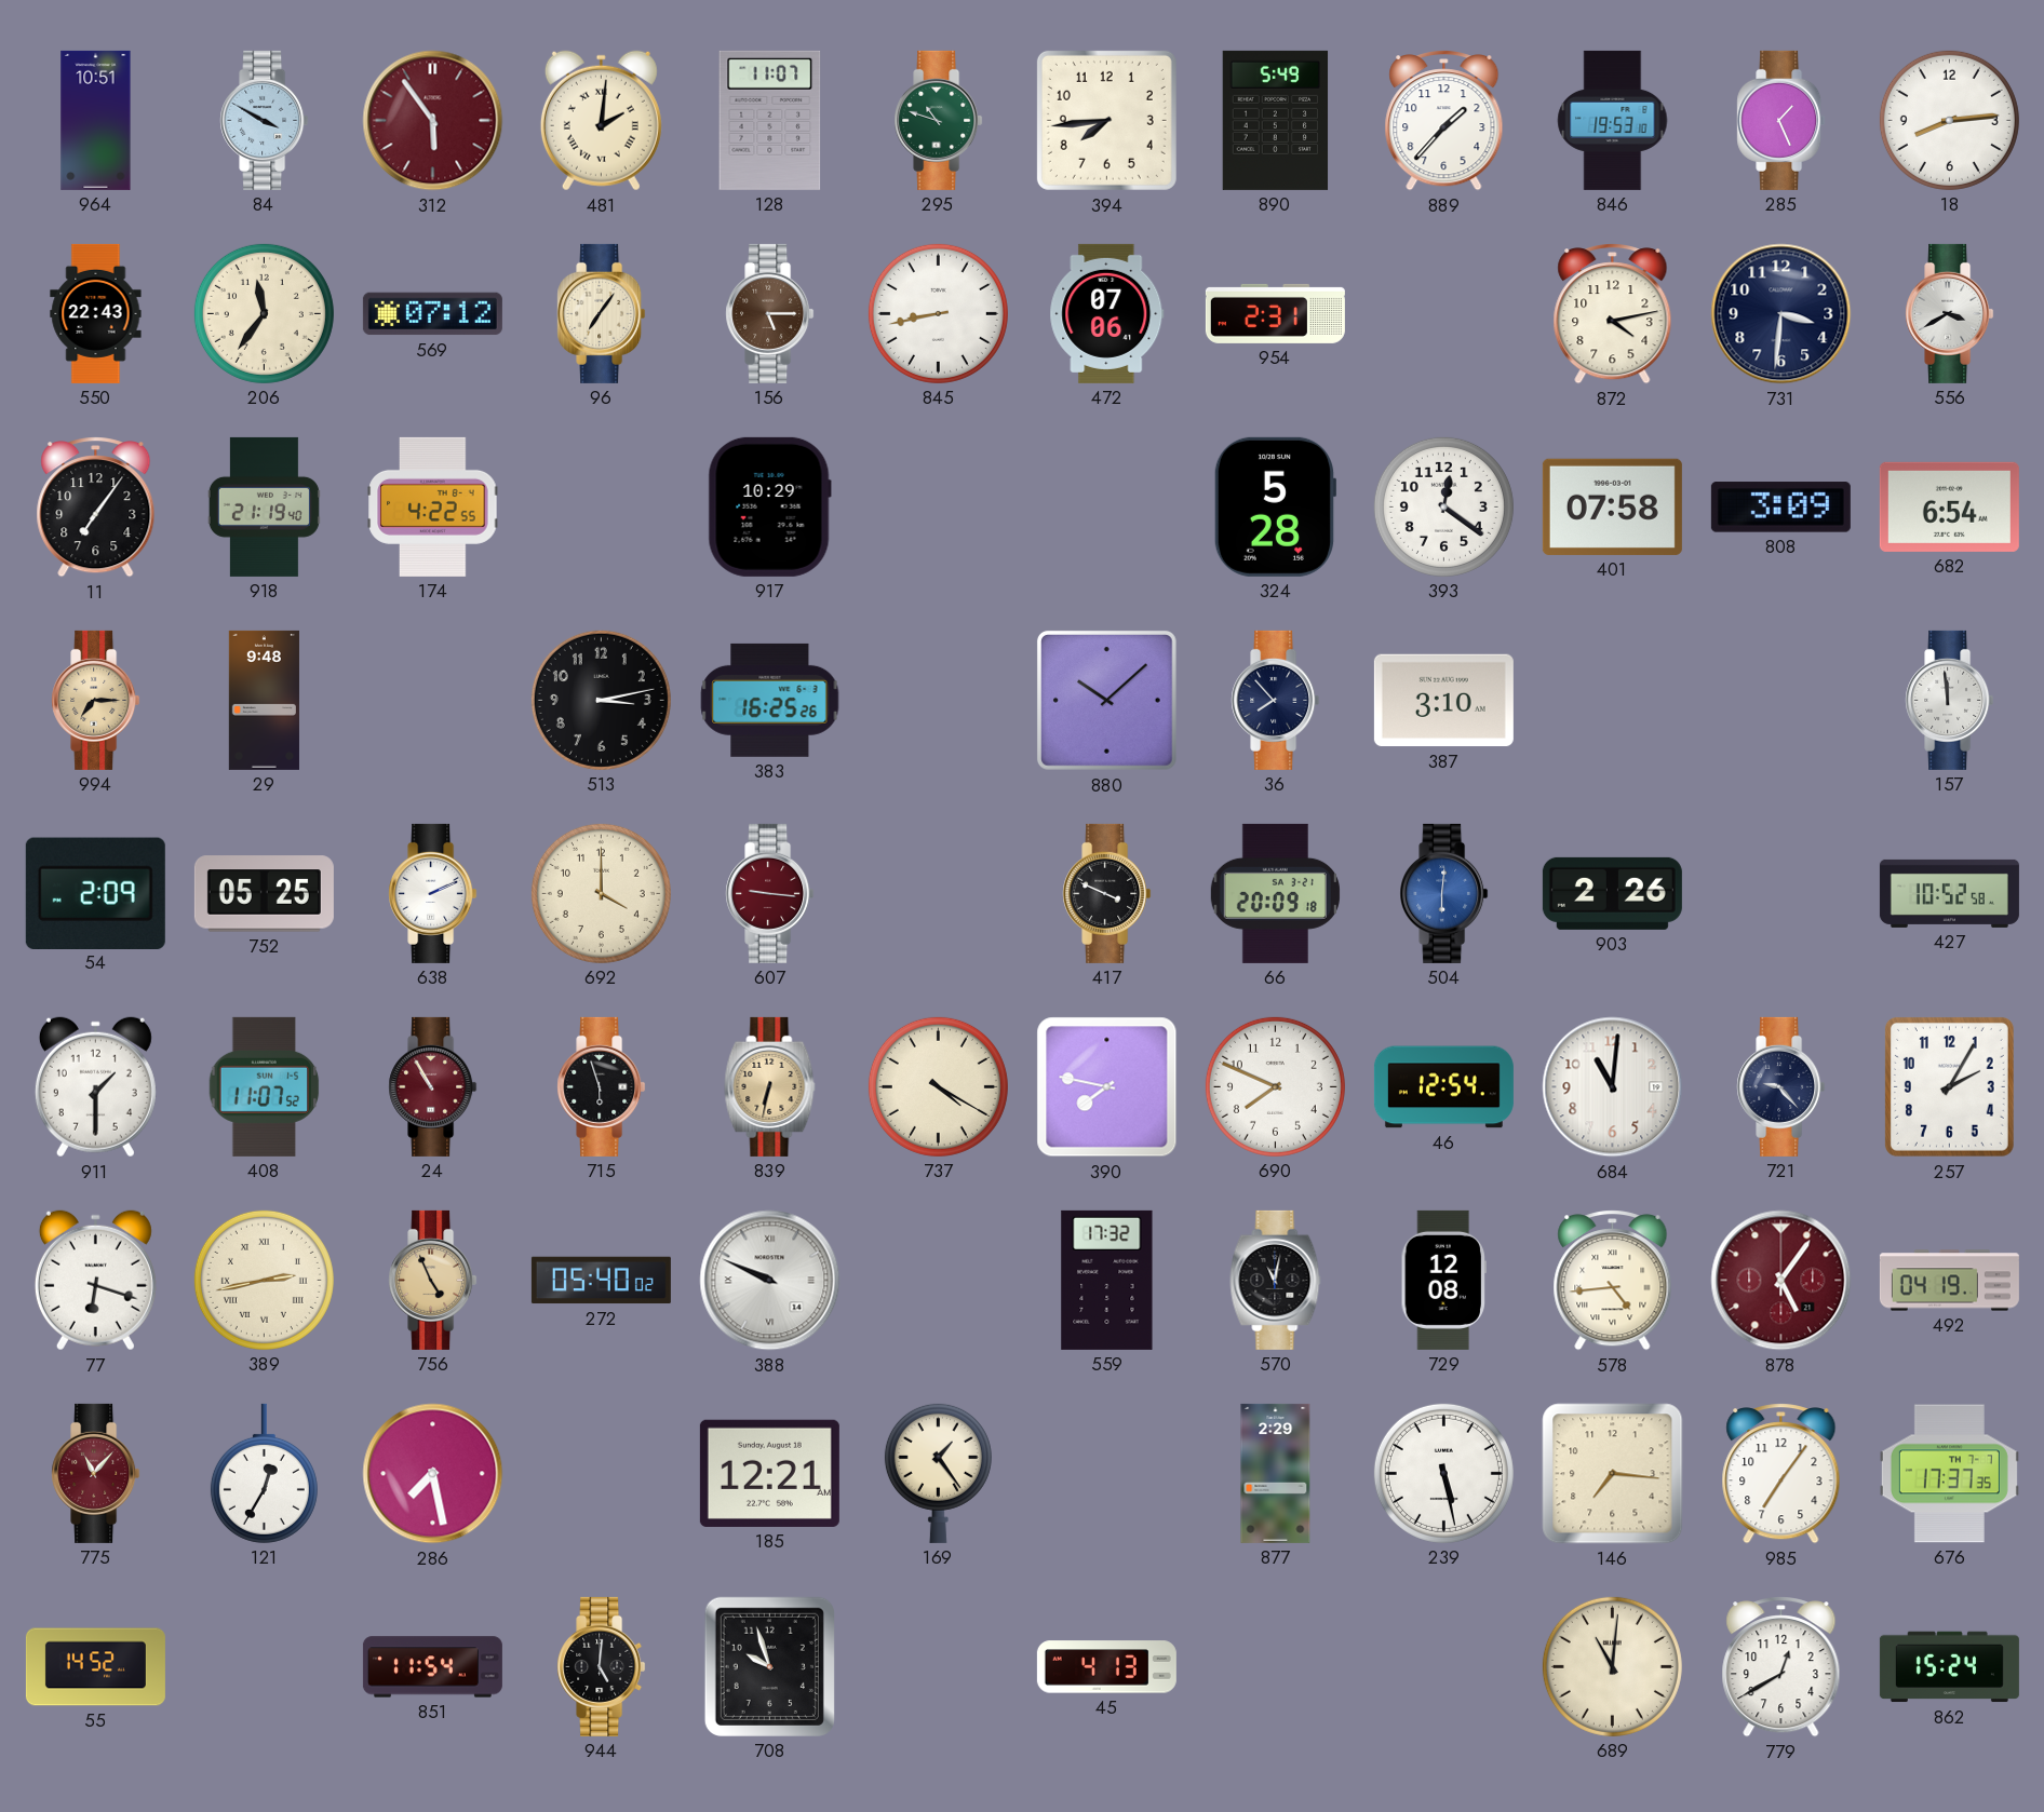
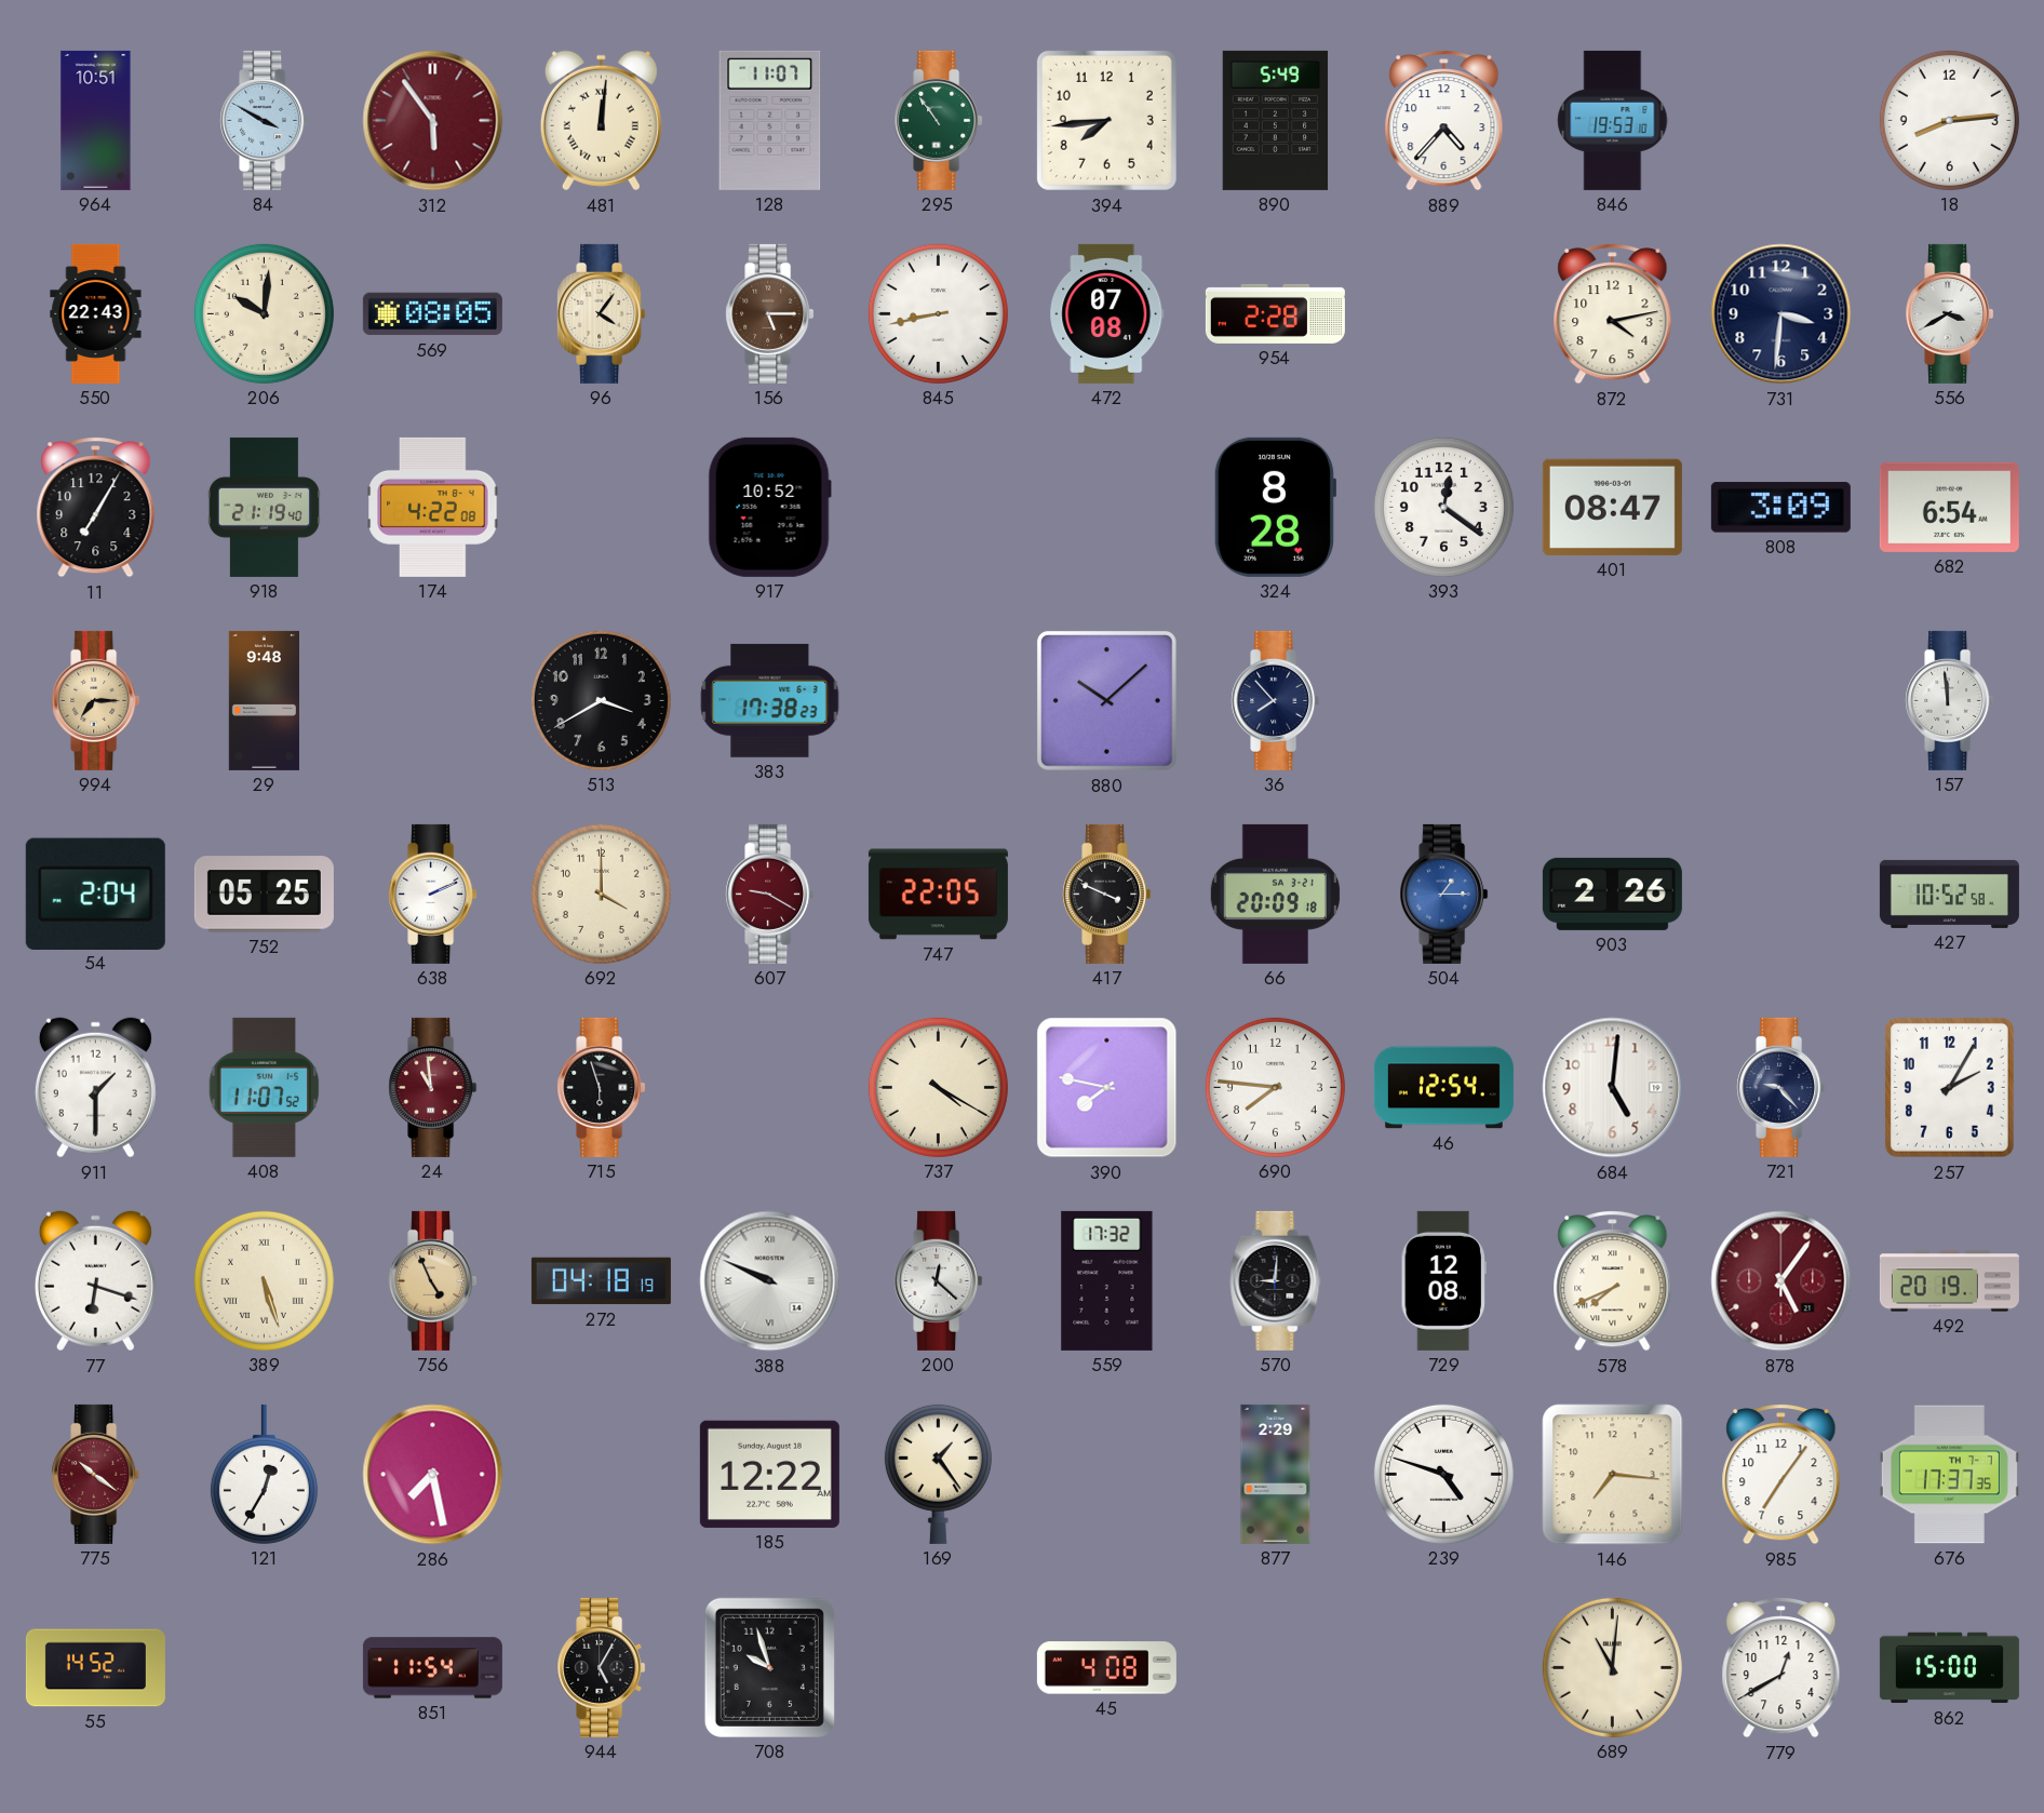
481: 2:01 -> 12:01 (601, 121)
295: 10:48 -> 10:54 (939, 120)
889: 1:37 -> 4:37 (1444, 121)
285: 1:26 -> none (1781, 120)
206: 11:36 -> 10:01 (264, 313)
569: 07:12 -> 08:05 (432, 314)
96: 7:06 -> 4:06 (602, 313)
472: 07:06 -> 07:08 (1107, 313)
954: 2:31 -> 2:28 (1275, 313)
11: 7:06 -> 7:05 (96, 508)
174: 4:22:55 -> 4:22:08 (433, 507)
917: 10:29 -> 10:52 (769, 507)
324: 5:28 -> 8:28 (1275, 507)
401: 07:58 -> 08:47 (1612, 507)
513: 3:13 -> 3:40 (601, 700)
383: 16:25 -> 17:38 (770, 700)
387: 3:10 -> none (1443, 701)
54: 2:09 -> 2:04 (95, 894)
607: 9:16 -> 9:20 (770, 894)
747: none -> 22:05 (938, 895)
504: 6:01 -> 1:15 (1444, 894)
24: 10:55 -> 10:59 (433, 1087)
839: 6:32 -> none (770, 1086)
690: 7:49 -> 7:46 (1275, 1087)
684: 11:01 -> 5:01 (1613, 1088)
389: 2:43 -> 5:27 (264, 1280)
272: 05:40 -> 04:18 (601, 1281)
200: none -> 12:22 (939, 1280)
570: 11:02 -> 9:01 (1276, 1280)
578: 4:44 -> 7:41 (1613, 1281)
492: 04:19 -> 20:19 (1949, 1281)
775: 11:07 -> 10:21 (96, 1474)
185: 12:21 -> 12:22 (769, 1474)
239: 5:28 -> 4:48 (1443, 1474)
944: 5:01 -> 5:05 (602, 1667)
45: 4:13 -> 4:08 (1106, 1668)
862: 15:24 -> 15:00 (1949, 1668)
